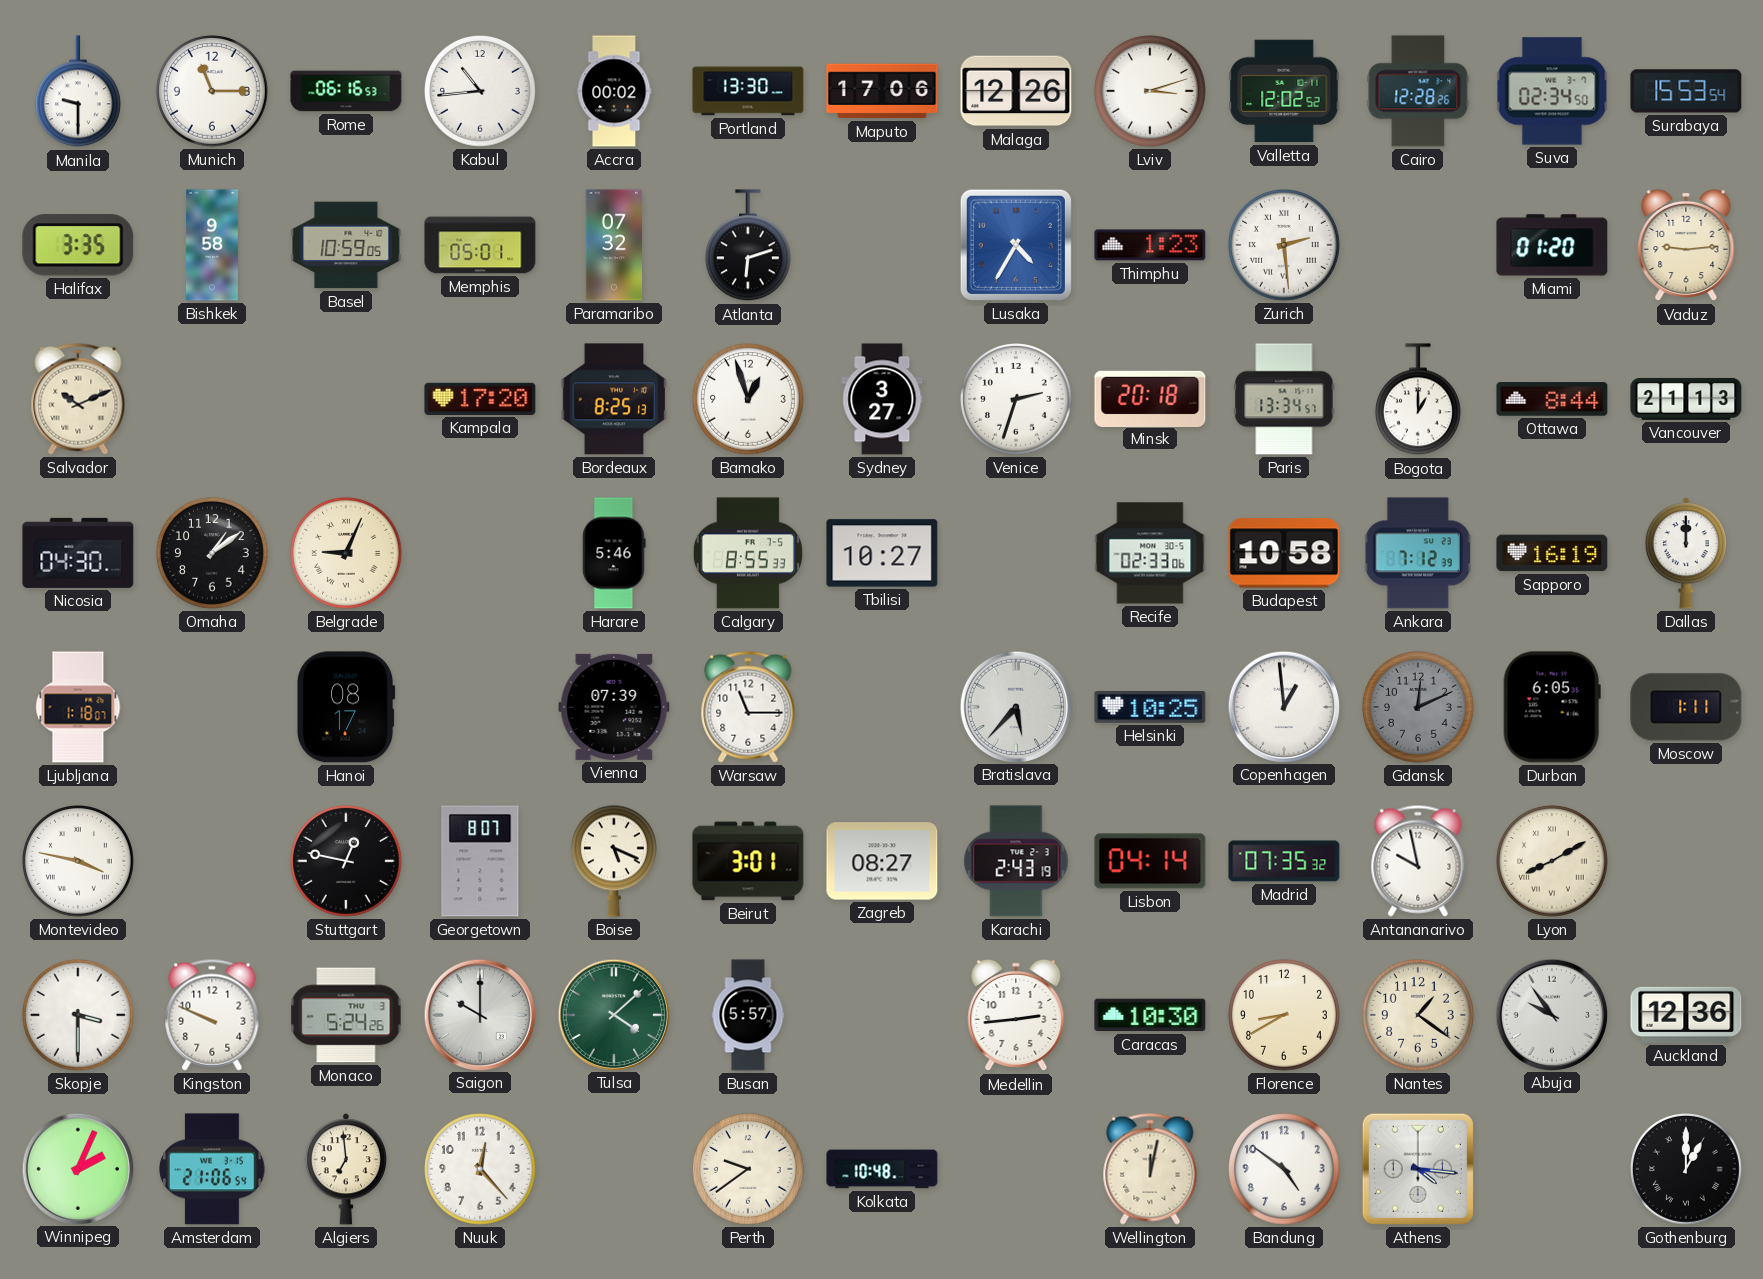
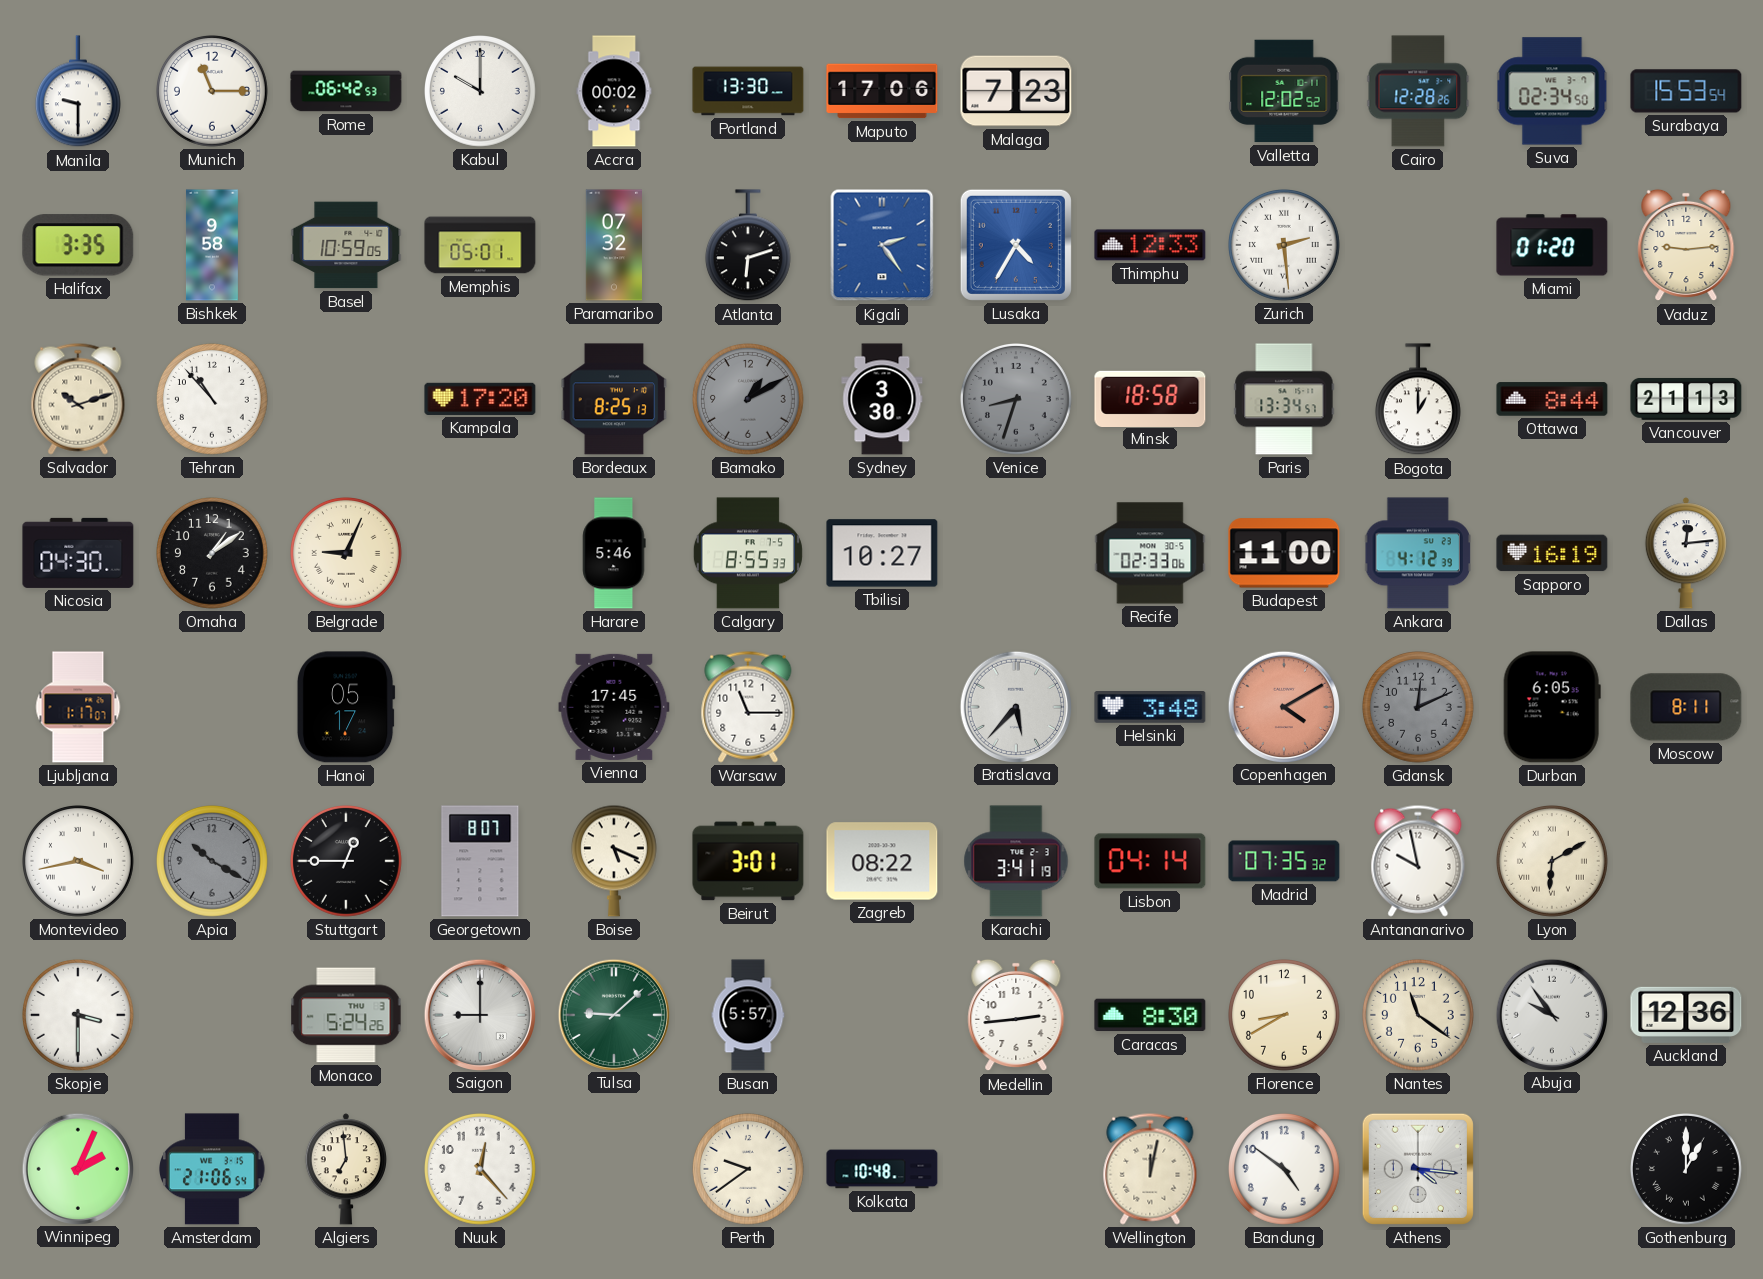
Rome: 06:16 -> 06:42 (346, 91)
Kabul: 10:44 -> 10:00 (481, 92)
Malaga: 12:26 -> 7:23 (1016, 91)
Lviv: 3:12 -> none (1151, 92)
Kigali: none -> 2:24 (882, 245)
Thimphu: 1:23 -> 12:33 (1150, 245)
Salvador: 10:11 -> 10:12 (78, 399)
Tehran: none -> 10:53 (213, 400)
Bamako: 12:57 -> 1:10 (749, 400)
Bamako dial: white -> grey (749, 400)
Sydney: 3:27 -> 3:30 (882, 399)
Venice: 2:33 -> 8:33 (1017, 400)
Venice dial: white -> grey (1017, 400)
Minsk: 20:18 -> 18:58 (1150, 398)
Budapest: 10:58 -> 11:00 (1284, 553)
Ankara: 7:12 -> 4:12 (1417, 553)
Dallas: 12:00 -> 12:14 (1686, 553)
Ljubljana: 1:18 -> 1:17 (78, 707)
Hanoi: 08:17 -> 05:17 (346, 707)
Vienna: 07:39 -> 17:45 (614, 707)
Helsinki: 10:25 -> 3:48 (1150, 708)
Copenhagen: 12:59 -> 4:10 (1283, 706)
Copenhagen dial: white -> salmon (1283, 706)
Moscow: 1:11 -> 8:11 (1686, 707)
Montevideo: 3:47 -> 3:43 (79, 862)
Apia: none -> 10:20 (213, 862)
Stuttgart: 12:47 -> 12:45 (347, 862)
Zagreb: 08:27 -> 08:22 (882, 861)
Karachi: 2:43 -> 3:41 (1016, 861)
Lyon: 8:10 -> 6:10 (1553, 862)
Kingston: 9:49 -> none (212, 1015)
Saigon: 10:00 -> 9:00 (479, 1014)
Tulsa: 4:08 -> 9:08 (613, 1014)
Caracas: 10:30 -> 8:30 (1150, 1015)
Nantes: 1:21 -> 11:21 (1419, 1016)
